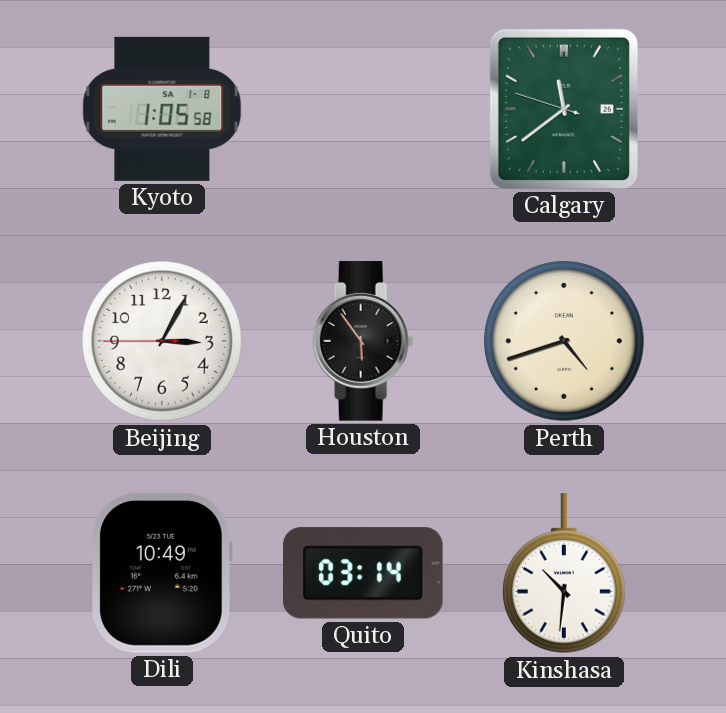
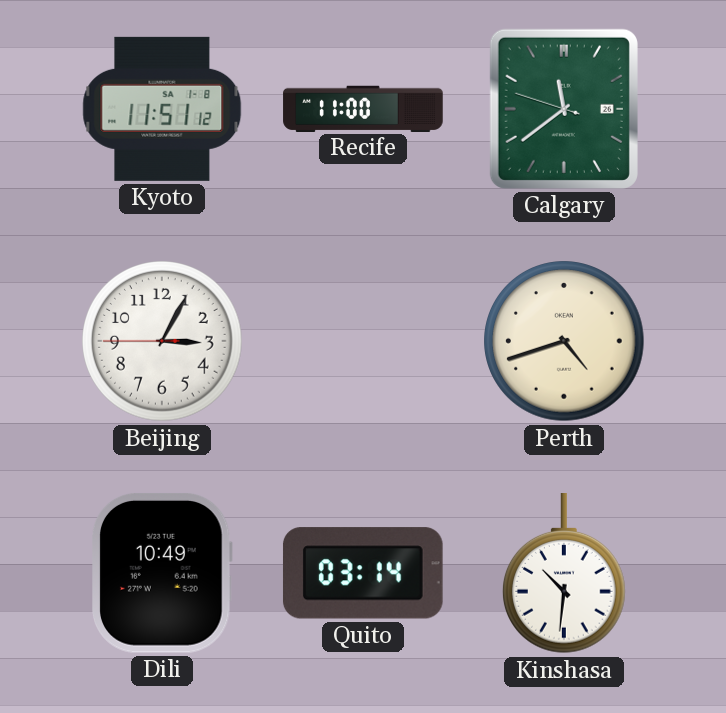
Kyoto: 1:05 -> 11:51 (162, 109)
Recife: none -> 11:00 (363, 108)
Houston: 5:54 -> none (363, 341)
